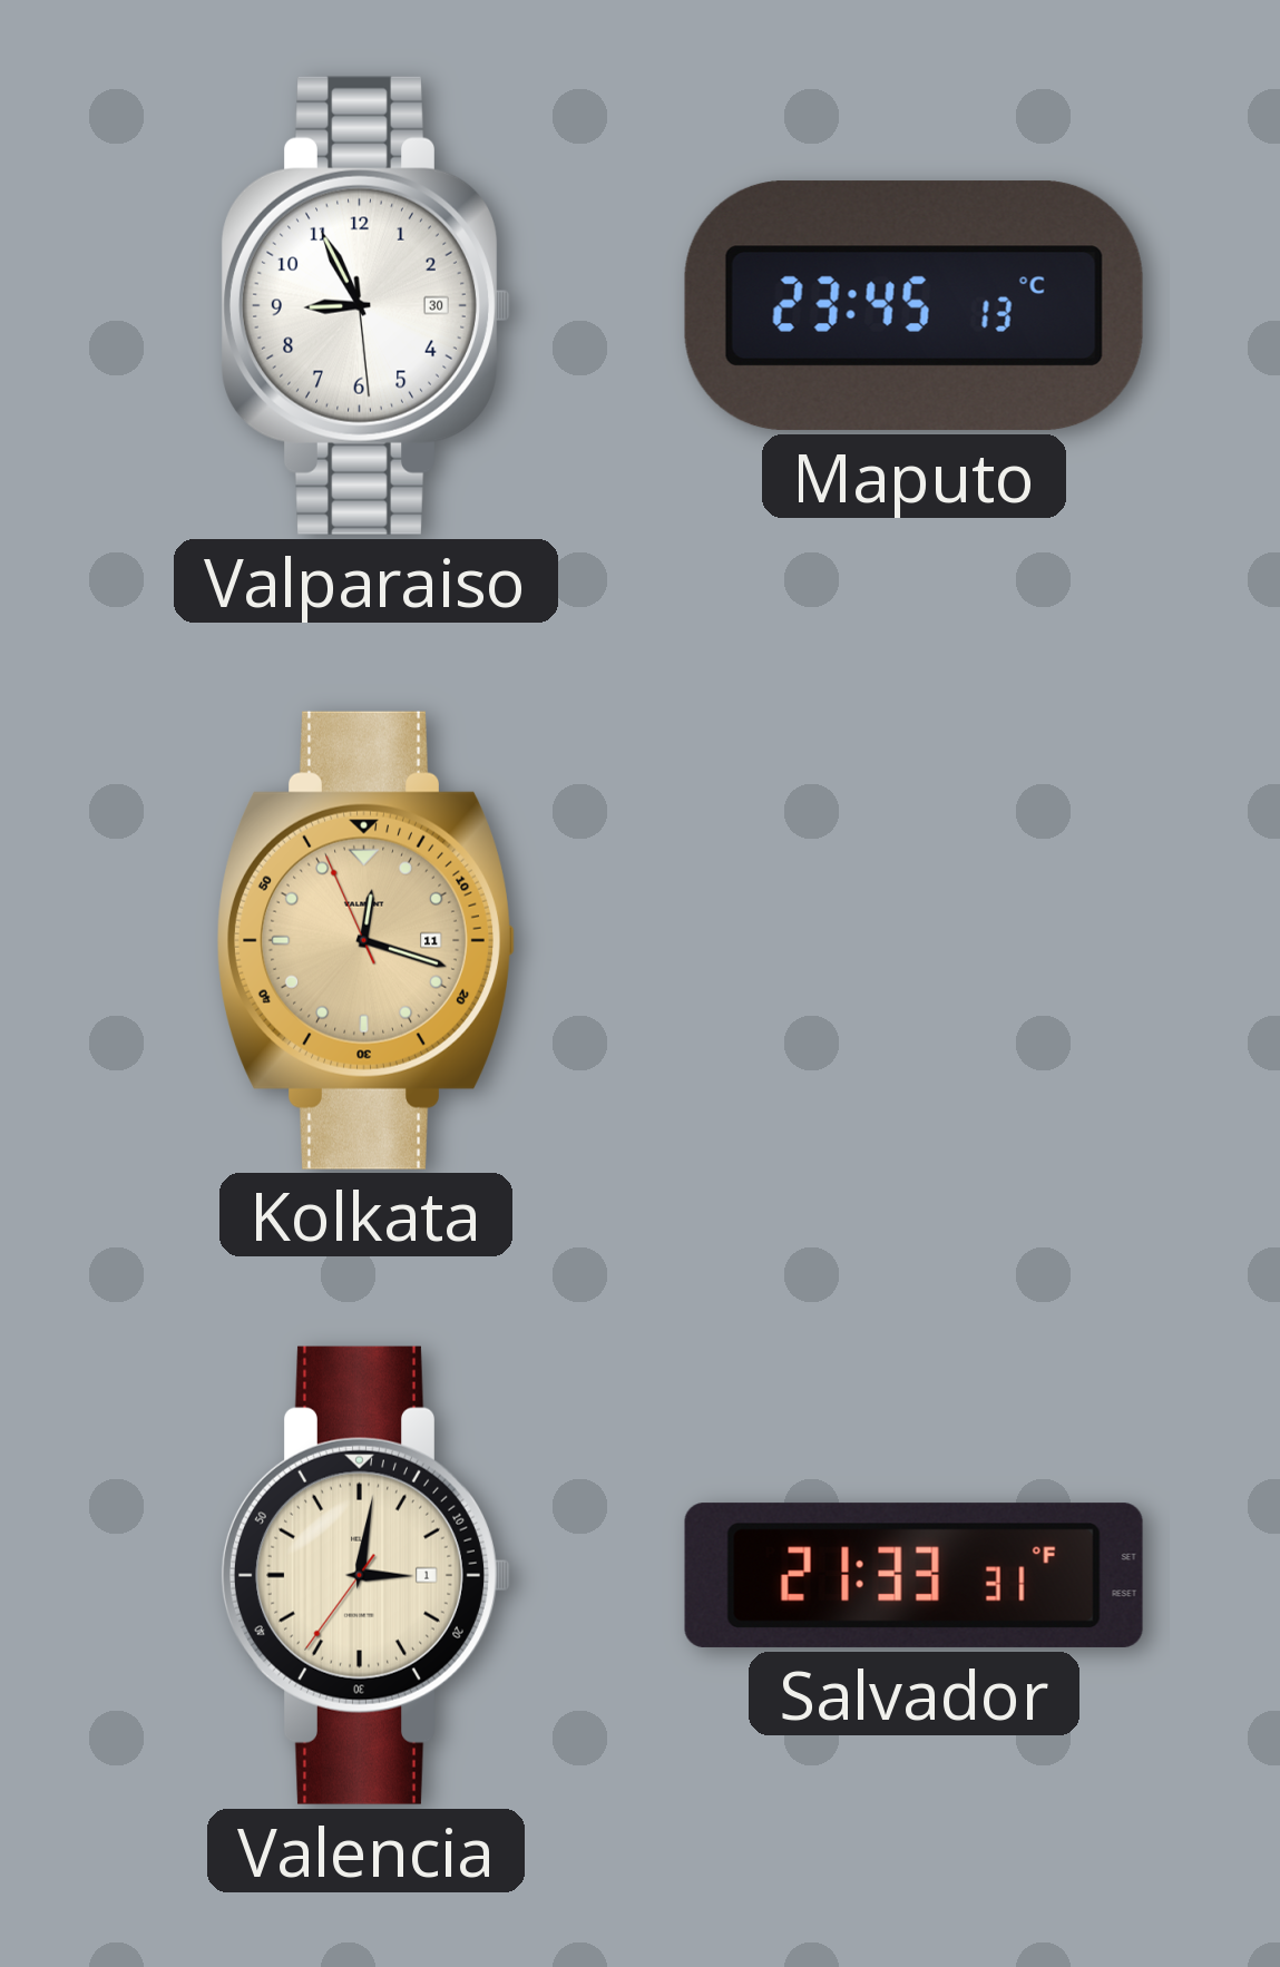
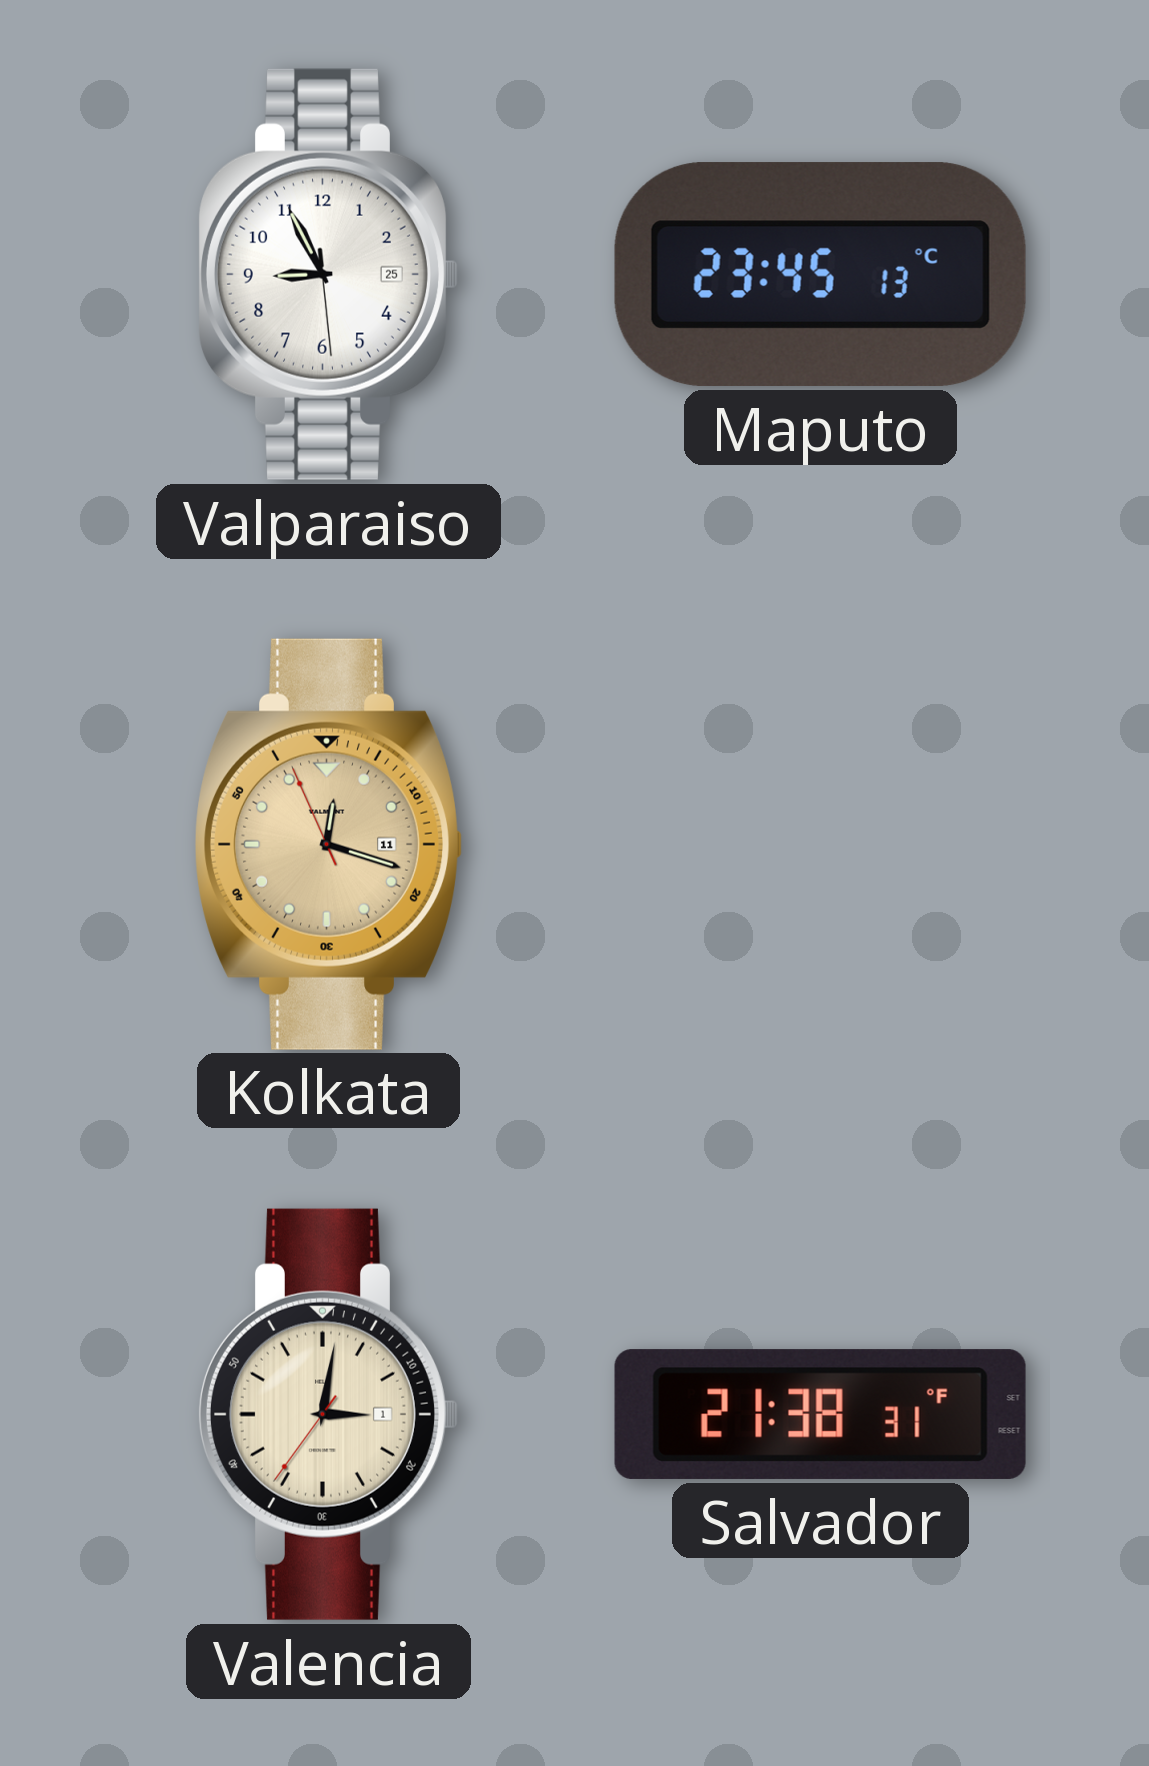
Valparaiso date: 30 -> 25 (329, 274)
Salvador: 21:33 -> 21:38 (820, 1414)
